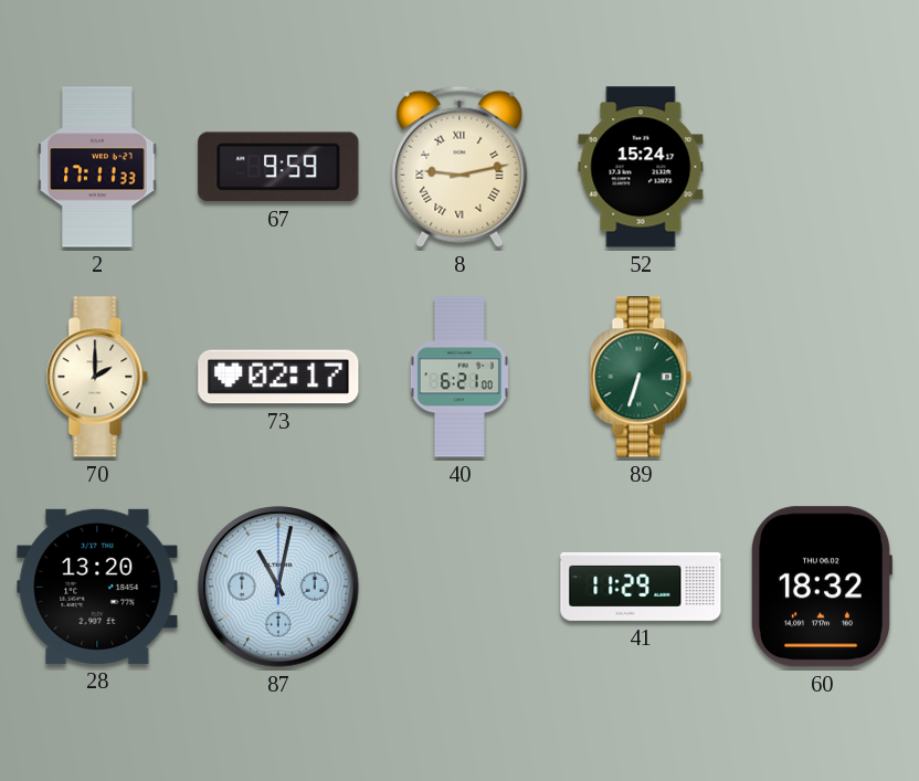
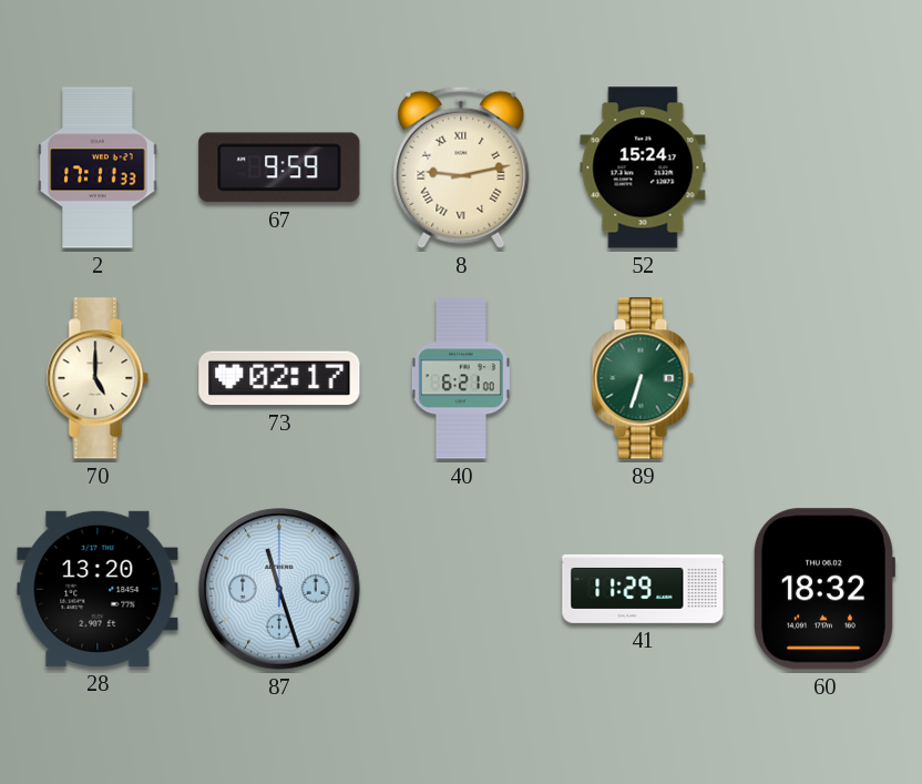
70: 2:00 -> 5:00 (98, 378)
87: 11:02 -> 11:27 (279, 589)
